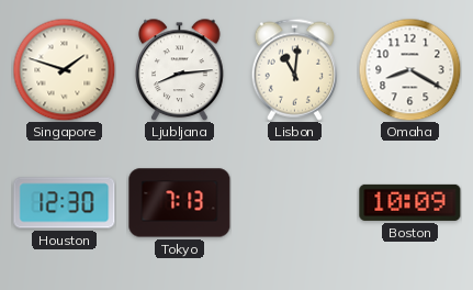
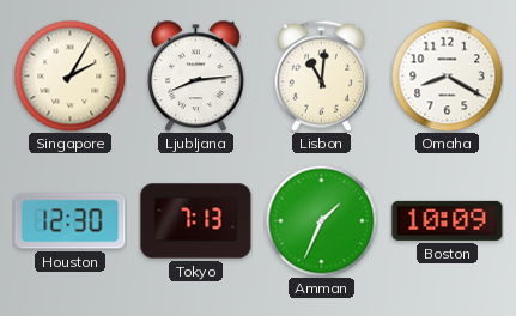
Singapore: 1:48 -> 2:05 (69, 75)
Amman: none -> 1:34 (321, 220)
